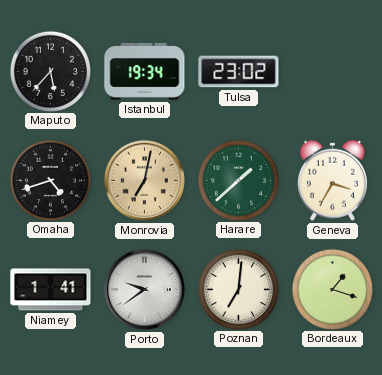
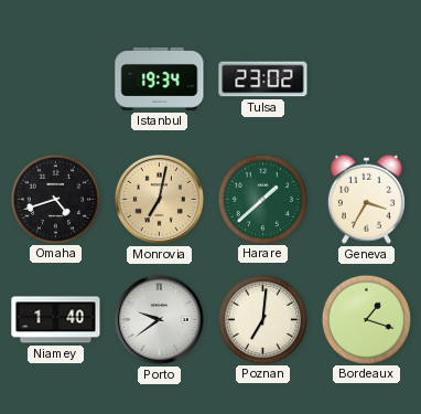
Maputo: 5:37 -> none (50, 71)
Niamey: 1:41 -> 1:40 (56, 320)
